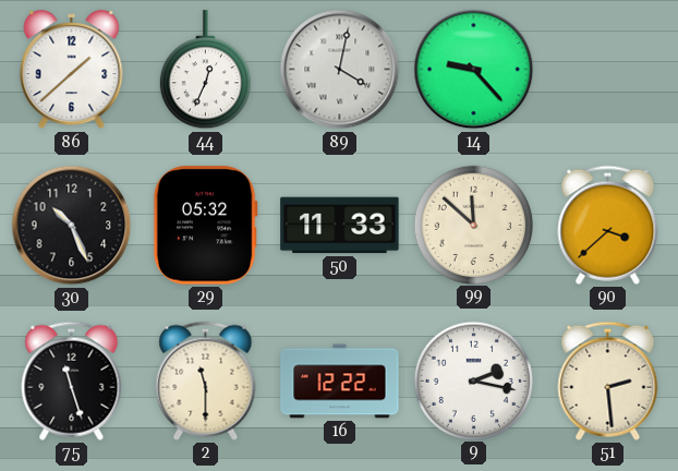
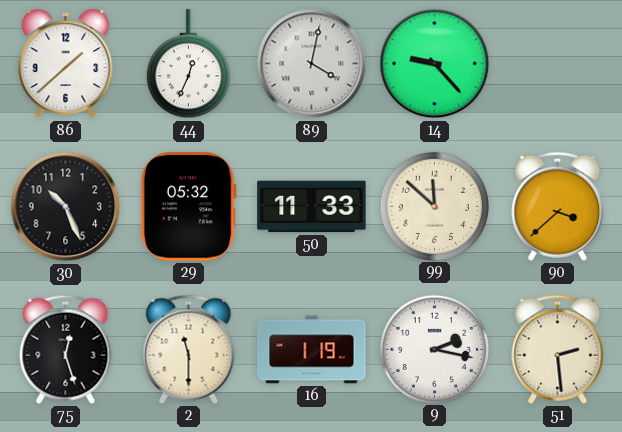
75: 11:27 -> 12:27 (66, 349)
16: 12:22 -> 1:19 (312, 350)
